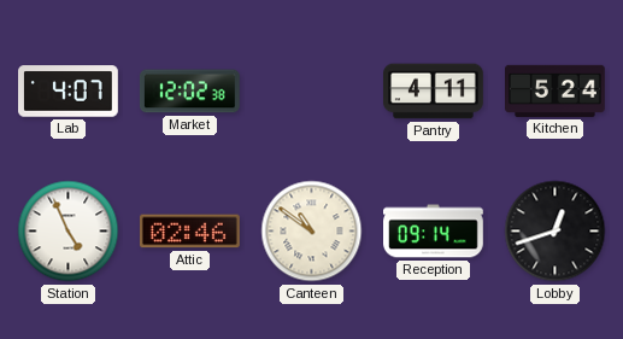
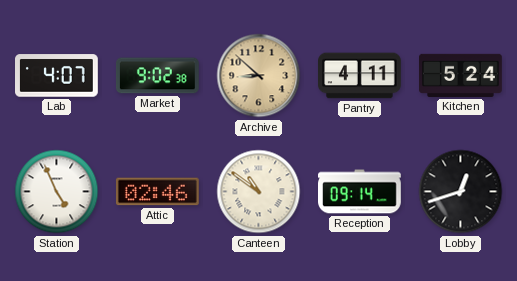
Market: 12:02 -> 9:02 (157, 76)
Archive: none -> 8:52 (259, 76)
